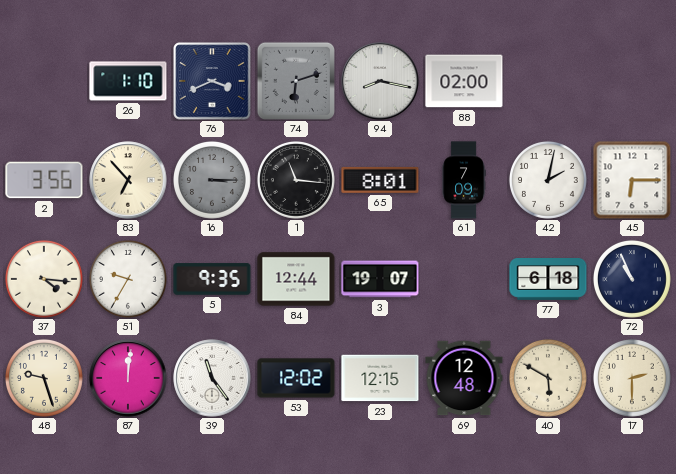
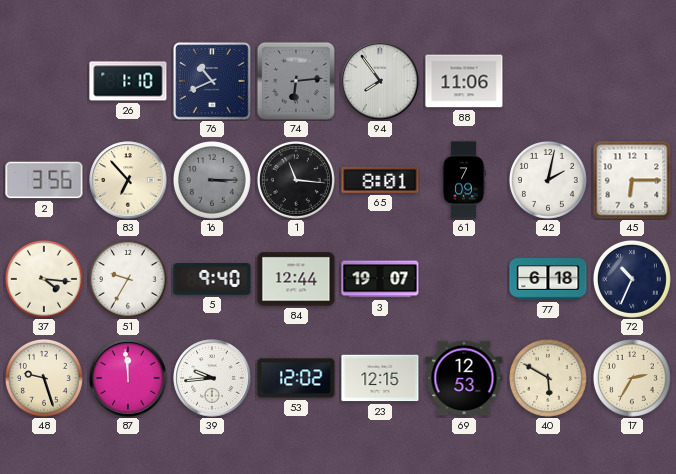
76: 3:41 -> 10:41 (212, 81)
74: 6:12 -> 6:14 (295, 80)
94: 8:17 -> 7:54 (380, 81)
88: 02:00 -> 11:06 (464, 81)
5: 9:35 -> 9:40 (212, 279)
72: 10:56 -> 10:34 (632, 279)
87: 12:01 -> 11:59 (128, 378)
39: 11:24 -> 9:44 (212, 378)
69: 12:48 -> 12:53 (464, 378)
17: 2:30 -> 2:35 (632, 378)
